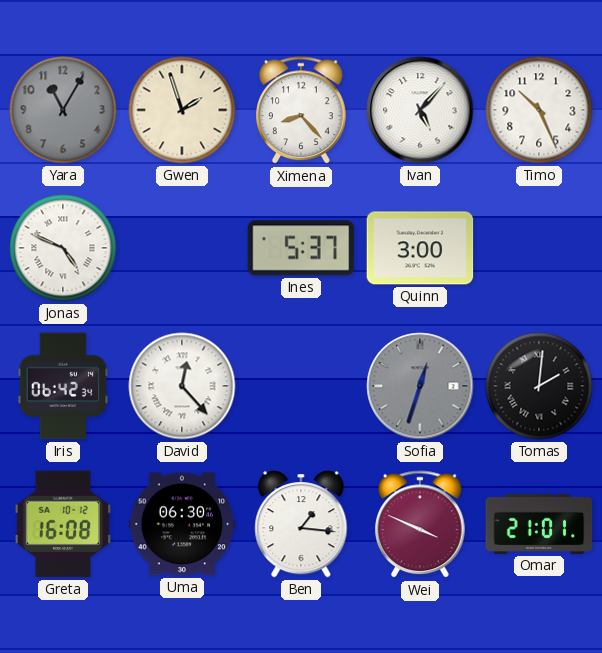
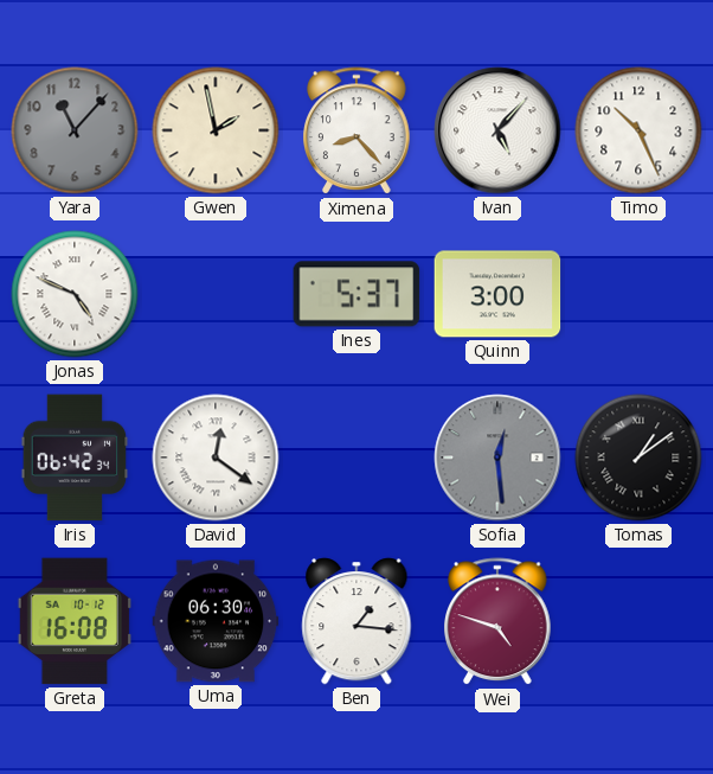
Yara: 11:05 -> 11:07 (75, 130)
Gwen: 1:57 -> 1:58 (216, 130)
David: 12:23 -> 12:21 (216, 458)
Sofia: 12:33 -> 12:29 (497, 458)
Tomas: 2:01 -> 1:09 (638, 458)
Wei: 3:49 -> 4:48 (497, 622)
Omar: 21:01 -> none (539, 524)
